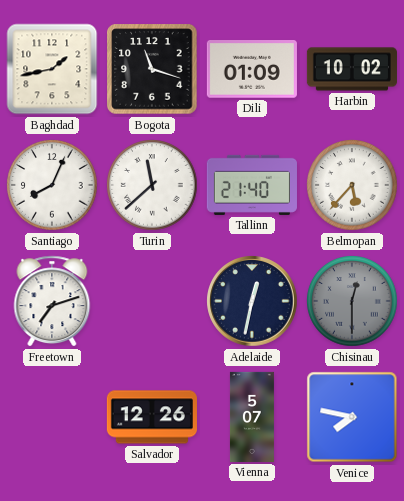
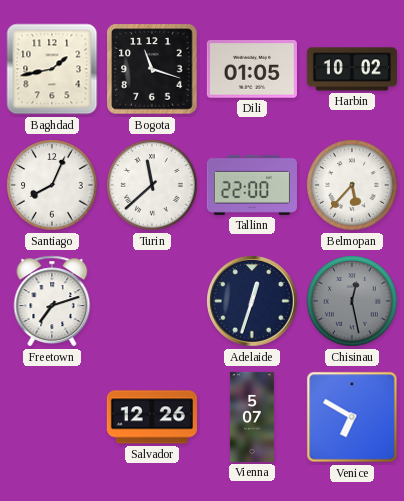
Dili: 01:09 -> 01:05 (252, 69)
Tallinn: 21:40 -> 22:00 (252, 185)
Adelaide: 12:32 -> 12:33 (252, 301)
Chisinau: 12:30 -> 12:28 (352, 301)
Venice: 7:47 -> 6:50 (352, 417)
